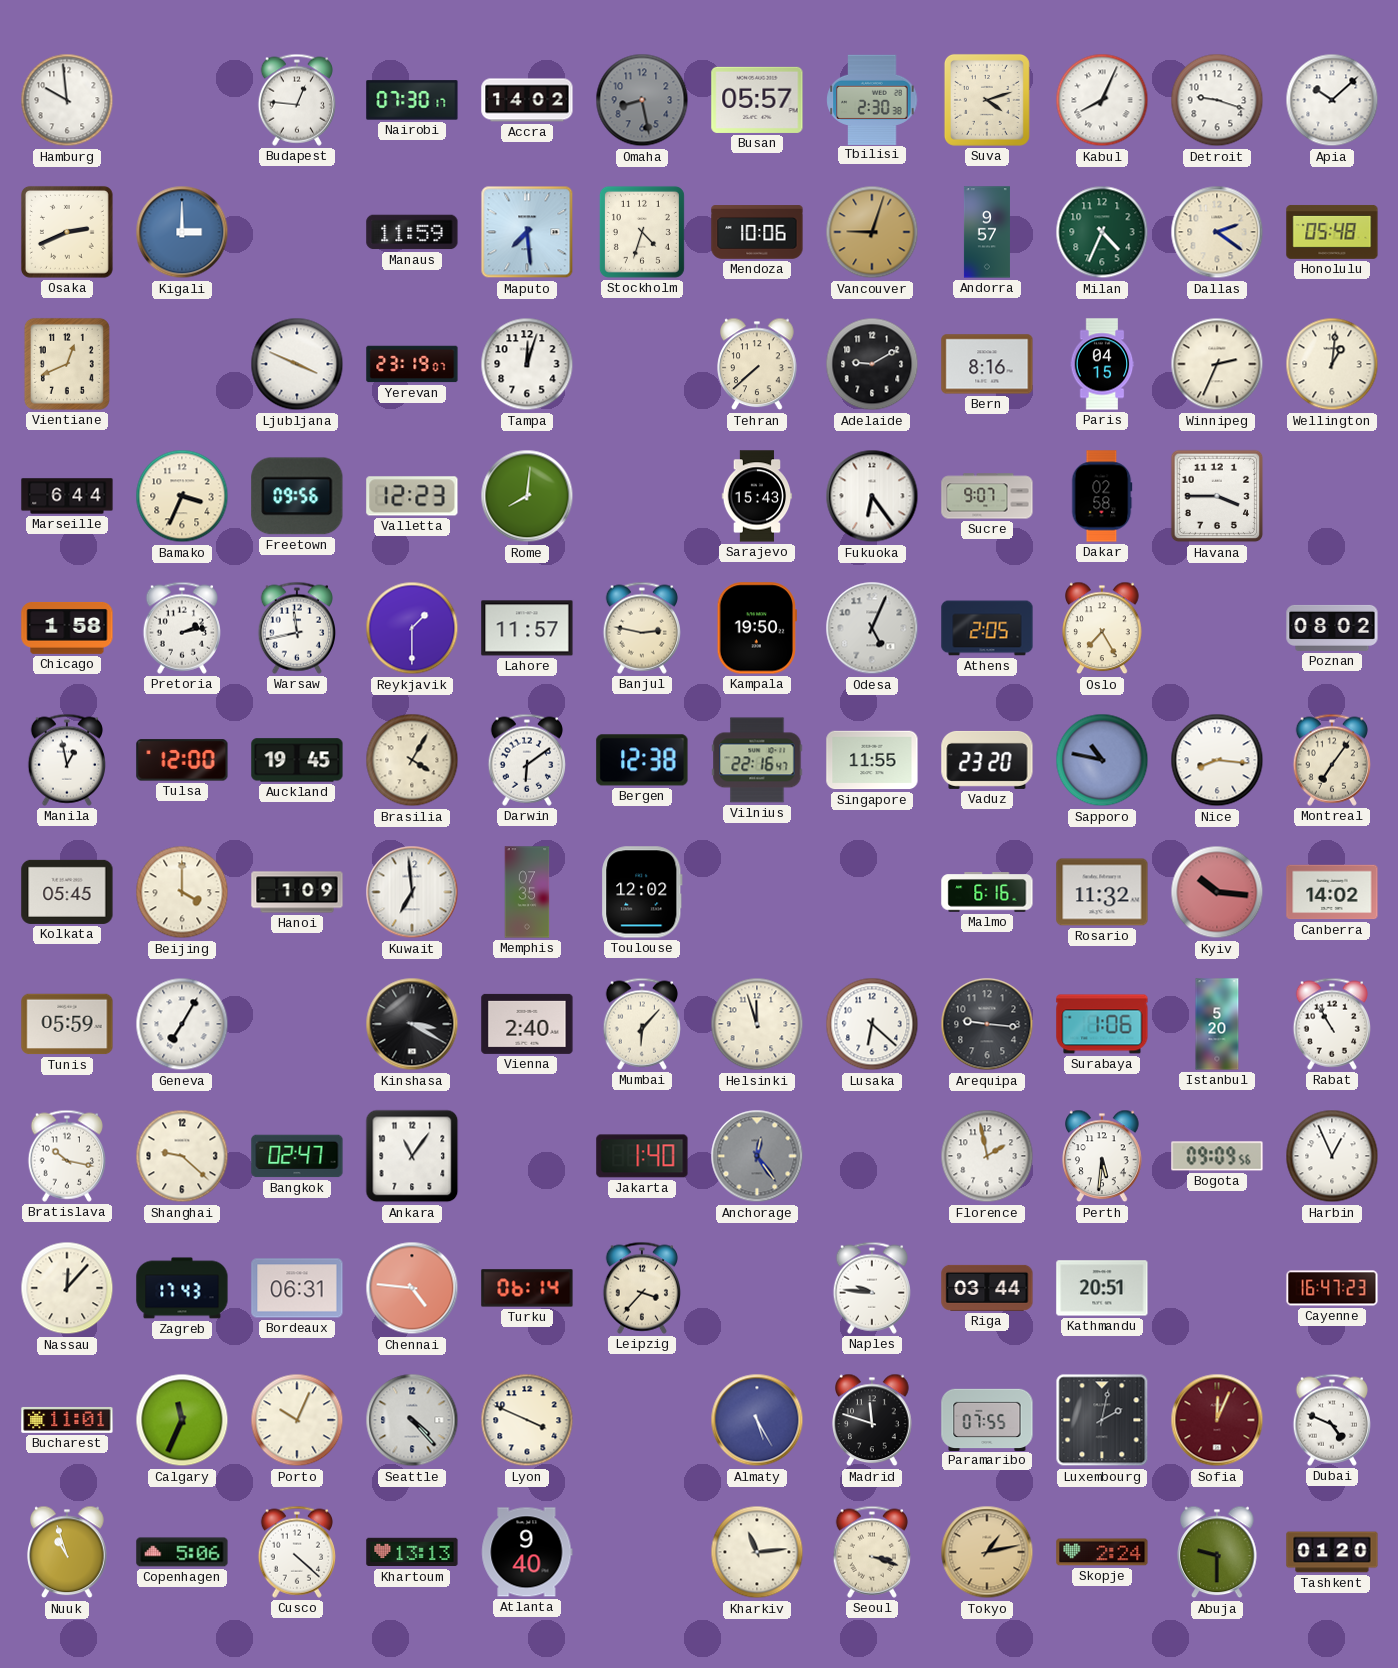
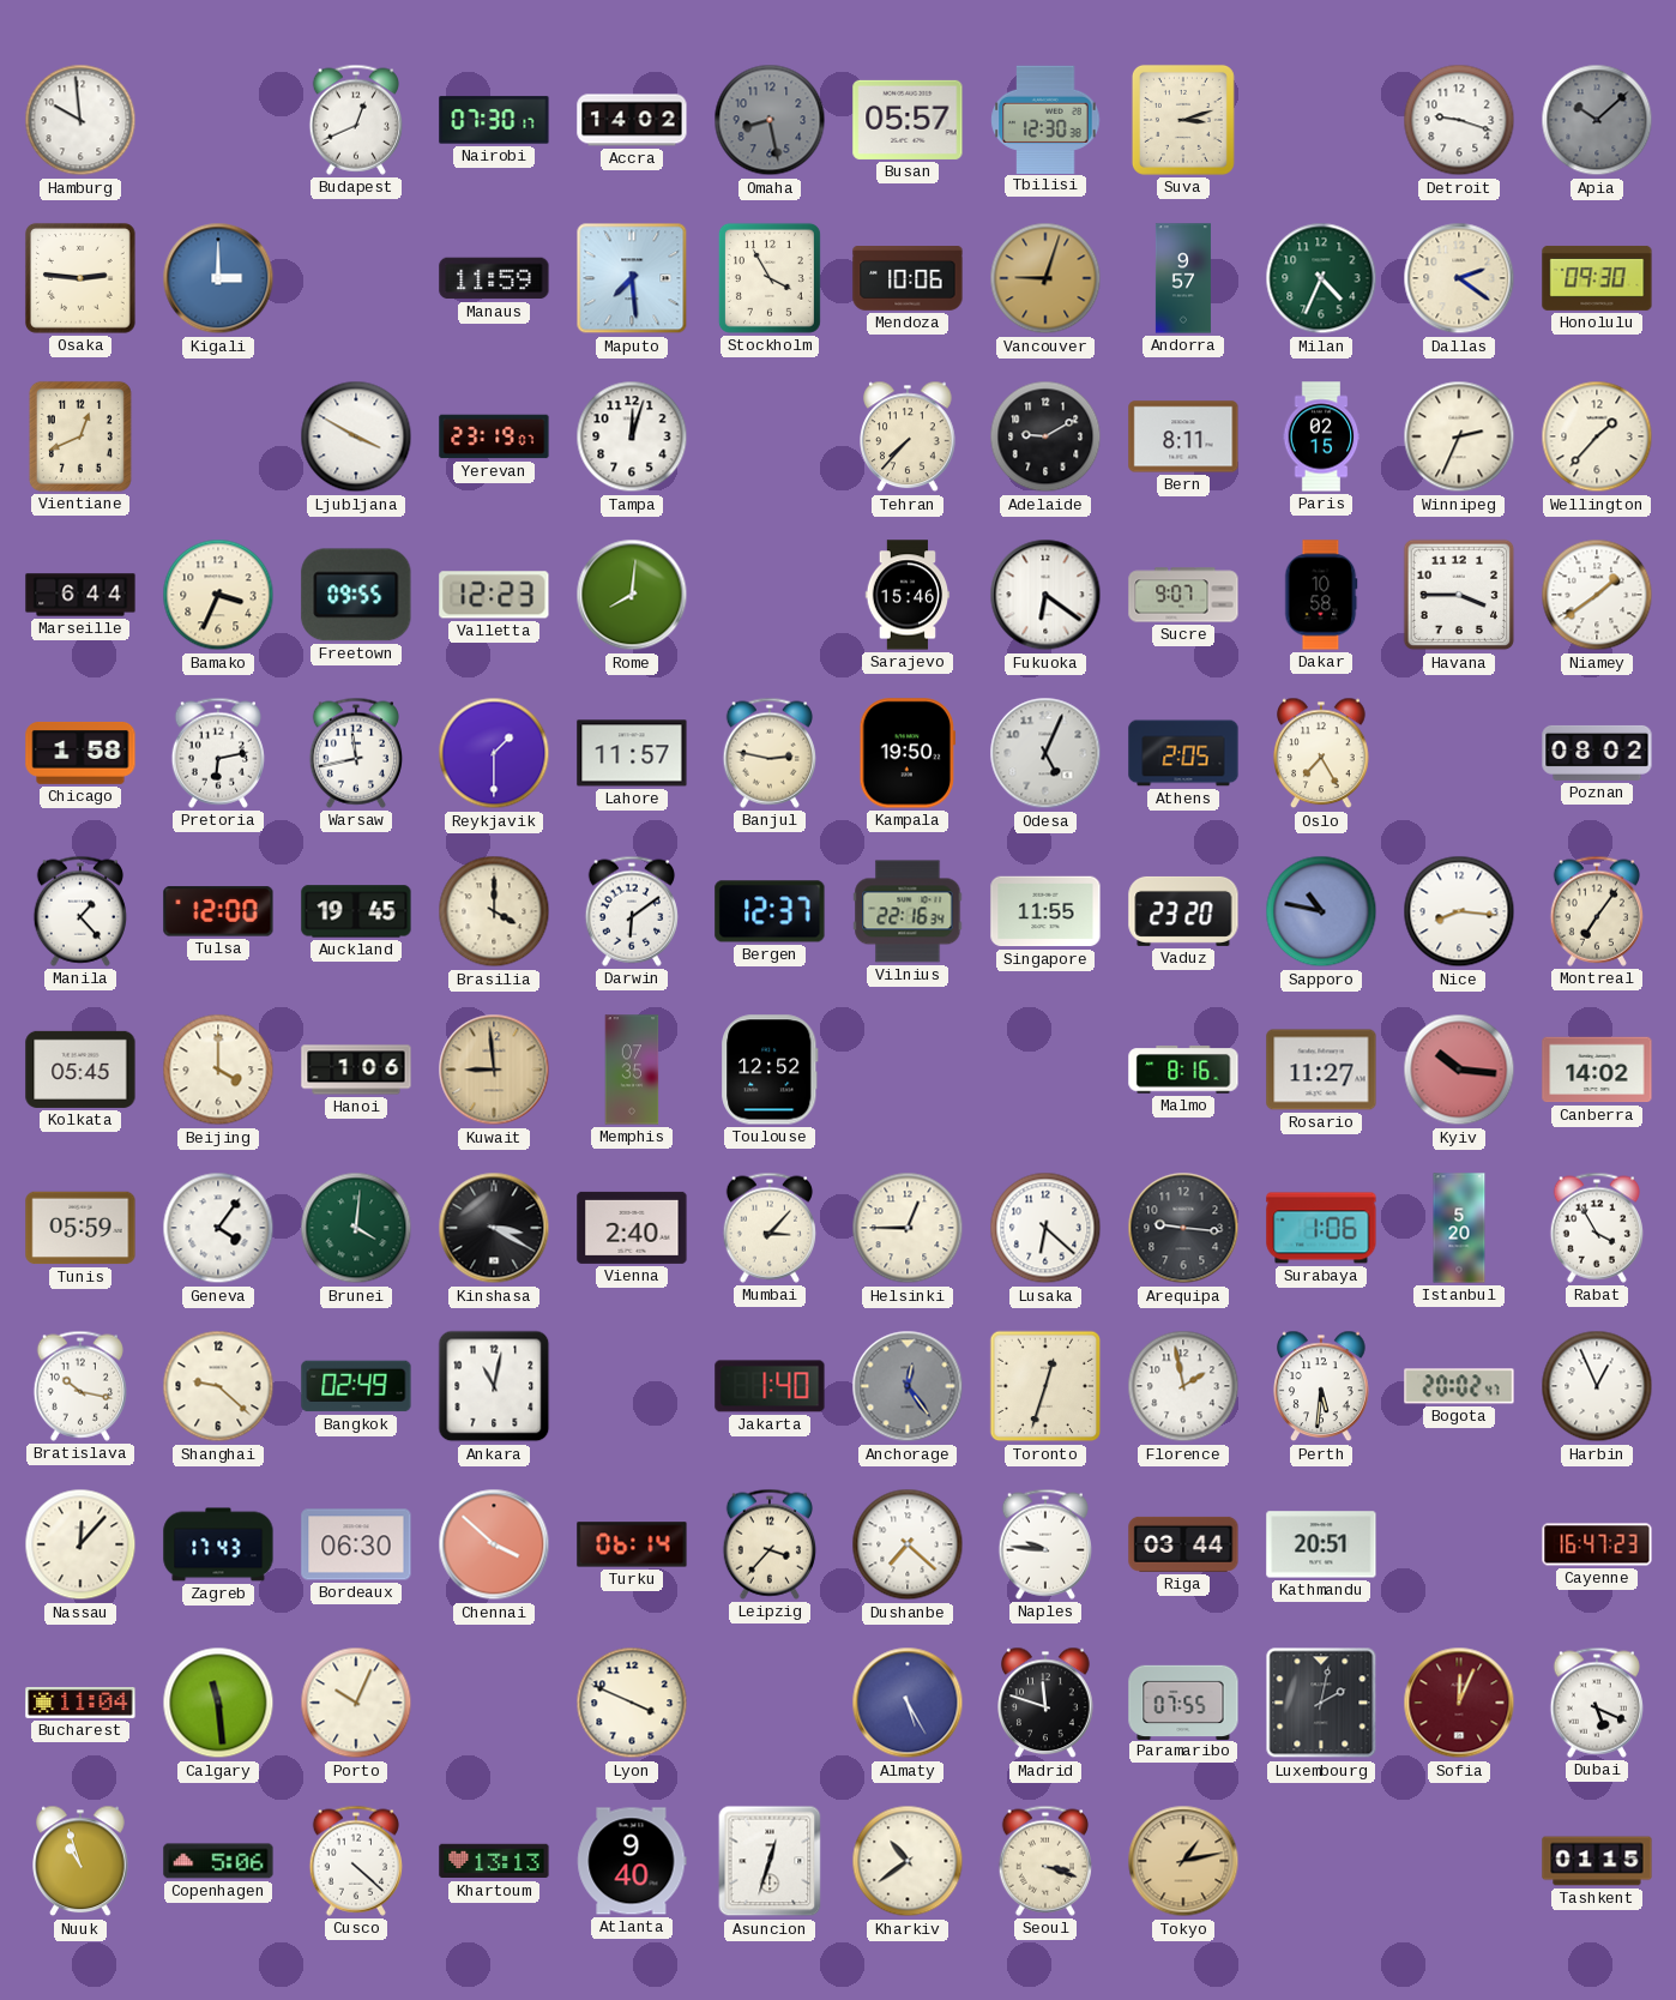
Budapest: 12:46 -> 12:41 (355, 120)
Tbilisi: 2:30 -> 12:30 (1045, 119)
Suva: 4:12 -> 3:12 (1183, 120)
Kabul: 8:04 -> none (1102, 100)
Apia dial: white -> grey (1597, 120)
Osaka: 2:41 -> 2:46 (80, 278)
Stockholm: 4:33 -> 3:55 (770, 278)
Honolulu: 05:48 -> 09:30 (1597, 278)
Ljubljana: 3:49 -> 3:50 (356, 436)
Tehran: 7:38 -> 7:37 (908, 436)
Bern: 8:16 -> 8:11 (1183, 436)
Paris: 04:15 -> 02:15 (1321, 436)
Wellington: 1:01 -> 1:37 (1597, 436)
Freetown: 09:56 -> 09:55 (356, 595)
Sarajevo: 15:43 -> 15:46 (908, 595)
Fukuoka: 6:24 -> 6:21 (1045, 595)
Dakar: 02:58 -> 10:58 (1321, 595)
Niamey: none -> 1:39 (1597, 595)
Pretoria: 2:13 -> 6:13 (217, 753)
Manila: 12:58 -> 1:23 (79, 911)
Brasilia: 4:05 -> 4:00 (494, 911)
Bergen: 12:38 -> 12:37 (770, 911)
Vilnius: 22:16:47 -> 22:16:34 (908, 911)
Hanoi: 1:09 -> 1:06 (356, 1070)
Kuwait: 6:59 -> 8:59 (494, 1070)
Kuwait dial: white -> champagne (494, 1070)
Toulouse: 12:02 -> 12:52 (770, 1070)
Malmo: 6:16 -> 8:16 (1183, 1070)
Rosario: 11:32 -> 11:27 (1321, 1070)
Geneva: 7:05 -> 4:06 (218, 1228)
Brunei: none -> 4:01 (356, 1228)
Mumbai: 6:07 -> 3:07 (768, 1228)
Helsinki: 11:57 -> 12:45 (908, 1228)
Rabat: 10:55 -> 3:55 (1596, 1228)
Bangkok: 02:47 -> 02:49 (356, 1386)
Ankara: 11:06 -> 11:02 (494, 1386)
Toronto: none -> 12:33 (1045, 1386)
Bogota: 09:09 -> 20:02 (1459, 1386)
Bordeaux: 06:31 -> 06:30 (356, 1544)
Chennai: 4:46 -> 3:52 (494, 1544)
Dushanbe: none -> 7:22 (908, 1544)
Bucharest: 11:01 -> 11:04 (80, 1703)
Calgary: 11:34 -> 11:29 (218, 1703)
Seattle: 4:23 -> none (412, 1420)
Dubai: 4:49 -> 5:19 (1596, 1703)
Asuncion: none -> 12:33 (770, 1861)
Kharkiv: 11:14 -> 10:39 (908, 1861)
Skopje: 2:24 -> none (1102, 1552)
Abuja: 9:30 -> none (1217, 1552)
Tashkent: 01:20 -> 01:15 (1597, 1861)
